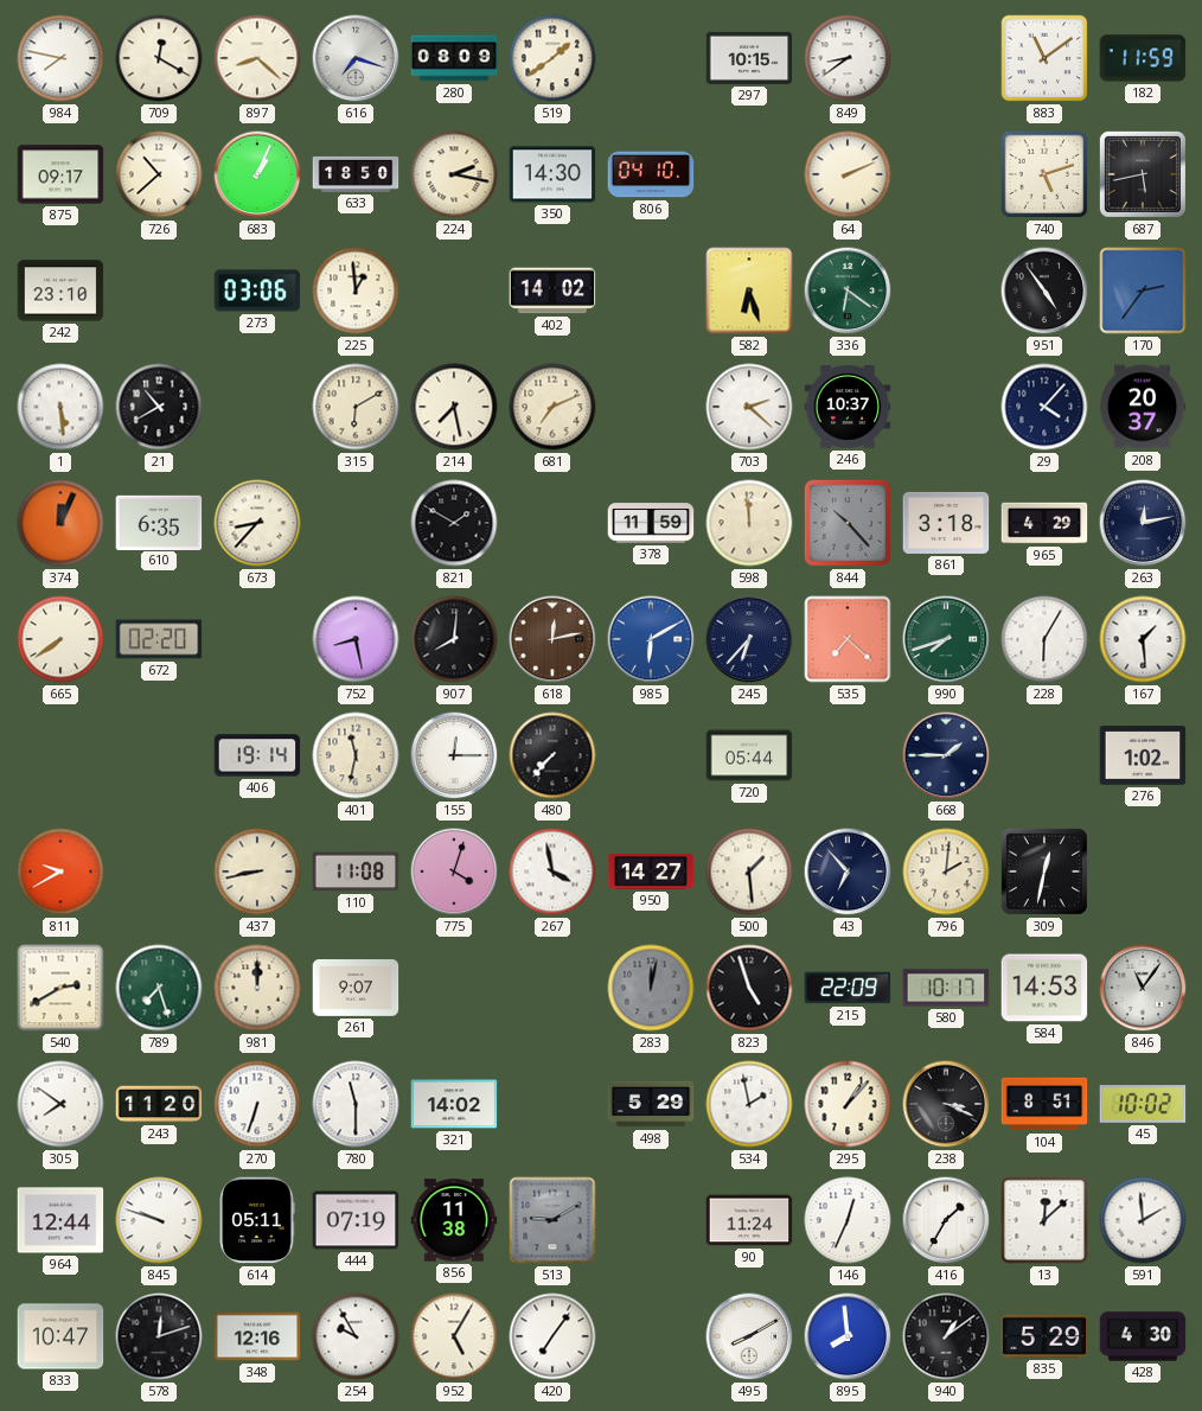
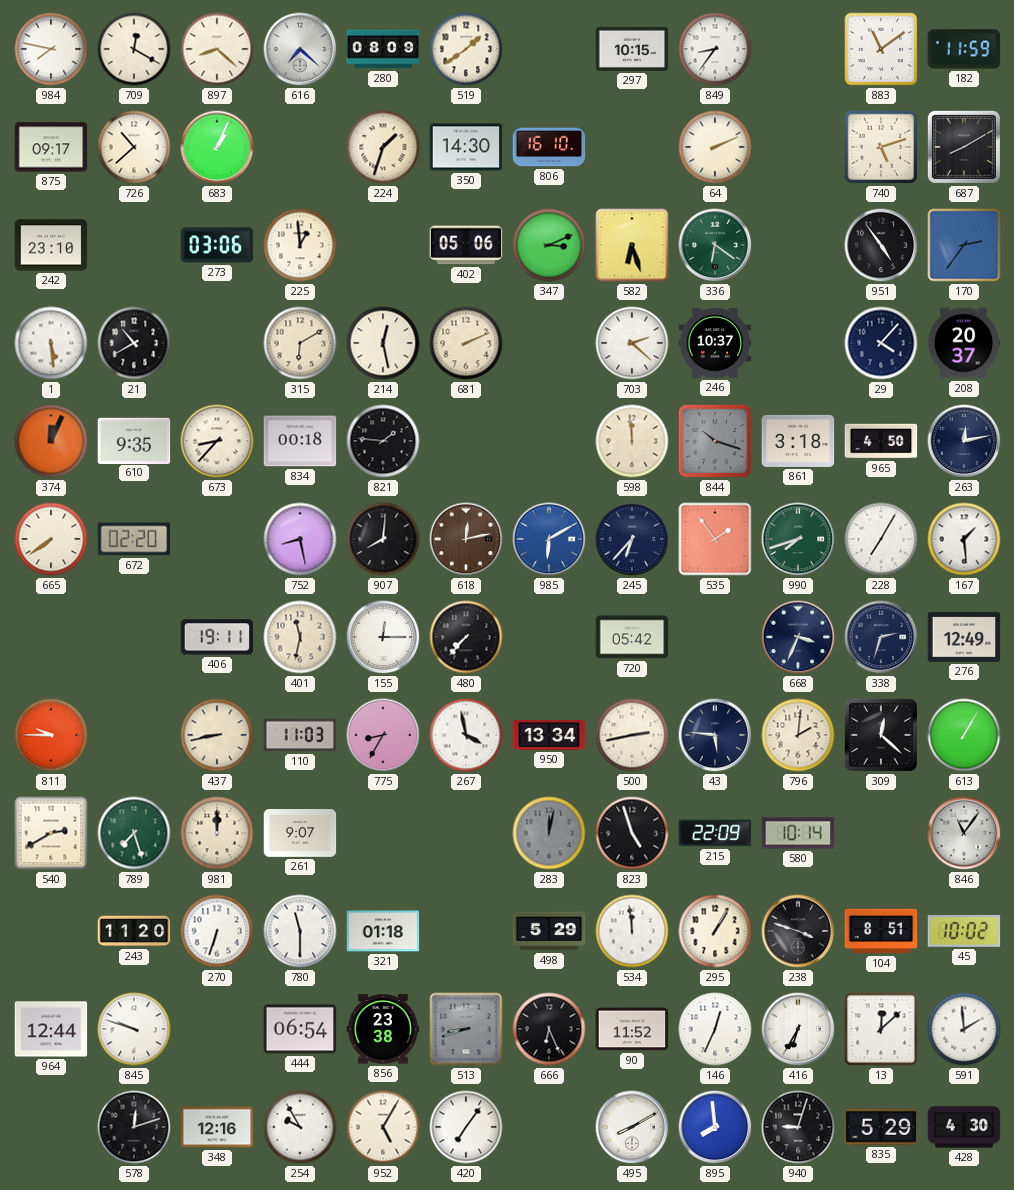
616: 7:18 -> 7:22 (300, 49)
849: 8:39 -> 8:36 (715, 49)
633: 18:50 -> none (356, 174)
224: 2:17 -> 1:33 (383, 147)
806: 04:10 -> 16:10 (549, 147)
687: 5:43 -> 8:10 (964, 147)
402: 14:02 -> 05:06 (466, 245)
347: none -> 3:11 (549, 245)
214: 7:28 -> 12:28 (383, 343)
681: 7:11 -> 2:11 (466, 343)
610: 6:35 -> 9:35 (134, 440)
834: none -> 00:18 (300, 441)
821: 1:50 -> 1:46 (383, 441)
378: 11:59 -> none (651, 523)
844: 10:23 -> 10:18 (715, 441)
965: 4:29 -> 4:50 (881, 441)
535: 7:22 -> 1:54 (715, 539)
228: 6:05 -> 7:05 (881, 539)
406: 19:14 -> 19:11 (217, 637)
720: 05:44 -> 05:42 (632, 637)
668: 1:45 -> 3:34 (798, 637)
338: none -> 2:33 (881, 637)
276: 1:02 -> 12:49 (964, 637)
811: 9:40 -> 9:45 (51, 735)
110: 11:08 -> 11:03 (300, 735)
775: 4:03 -> 8:35 (383, 735)
950: 14:27 -> 13:34 (549, 736)
500: 1:29 -> 2:43 (632, 735)
43: 6:53 -> 5:46 (715, 735)
309: 12:32 -> 12:22 (881, 735)
613: none -> 1:05 (964, 735)
580: 10:17 -> 10:14 (798, 833)
584: 14:53 -> none (1044, 988)
305: 7:51 -> none (60, 1104)
321: 14:02 -> 01:18 (383, 931)
534: 1:58 -> 11:59 (632, 931)
295: 1:07 -> 1:05 (715, 931)
238: 3:19 -> 3:48 (798, 931)
614: 05:11 -> none (257, 1220)
444: 07:19 -> 06:54 (300, 1029)
856: 11:38 -> 23:38 (383, 1029)
513: 9:10 -> 8:42 (466, 1029)
666: none -> 6:26 (549, 1029)
90: 11:24 -> 11:52 (632, 1029)
416: 1:35 -> 6:35 (798, 1029)
833: 10:47 -> none (60, 1336)
940: 1:09 -> 9:03 (798, 1127)
